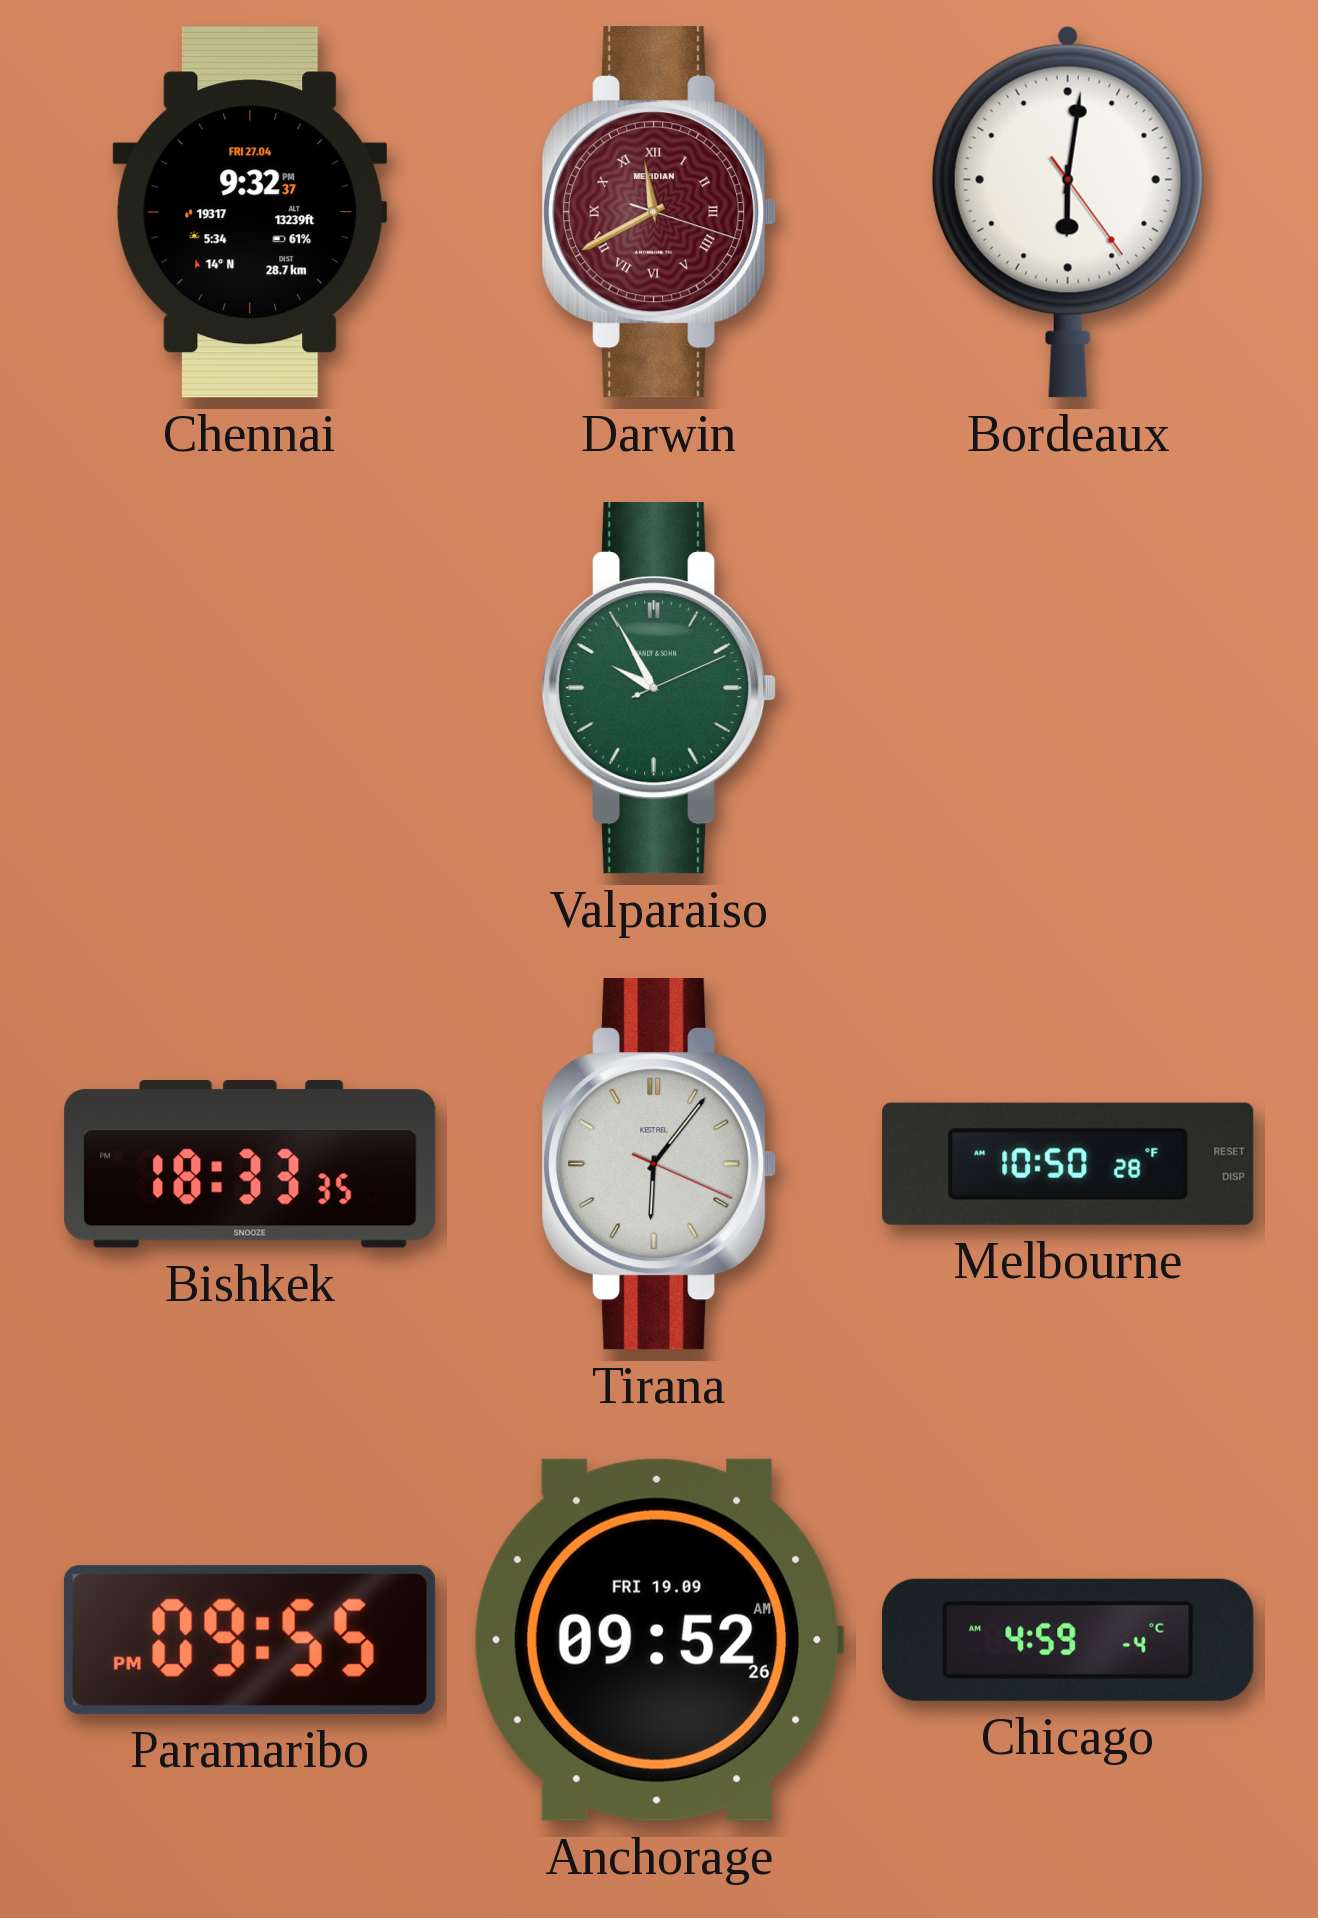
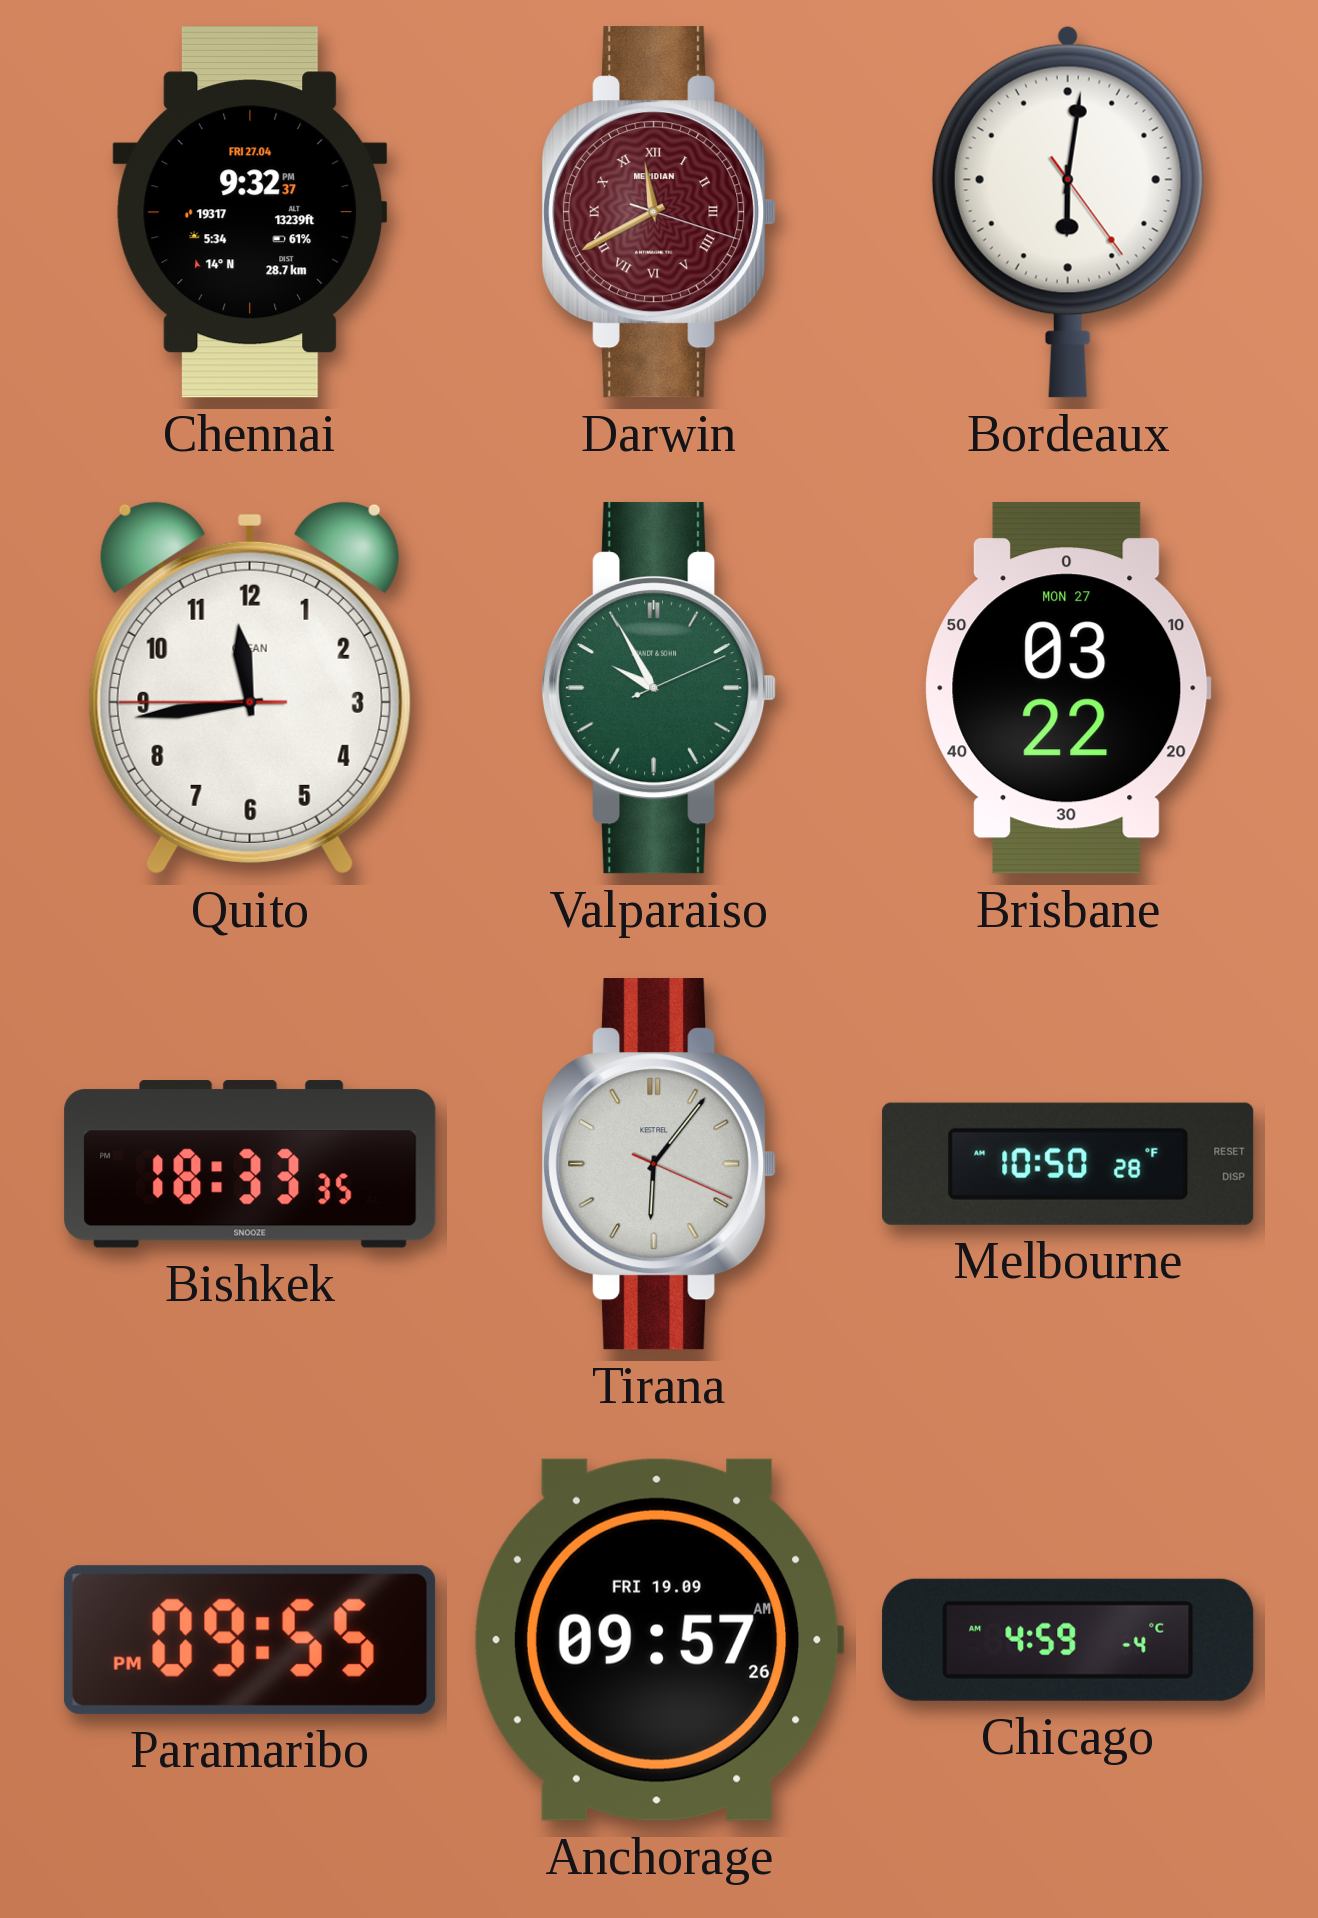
Quito: none -> 11:43 (250, 688)
Brisbane: none -> 03:22 (1068, 688)
Anchorage: 09:52 -> 09:57 (659, 1640)
